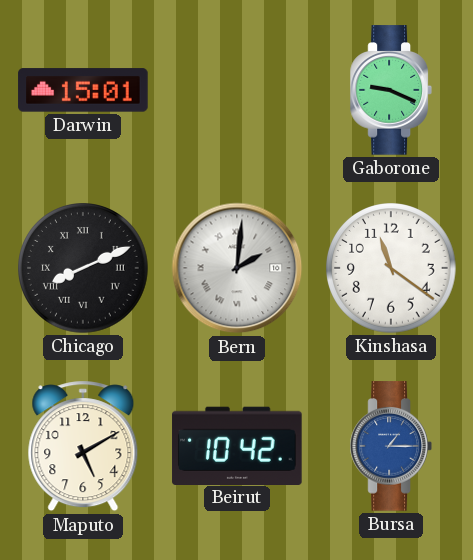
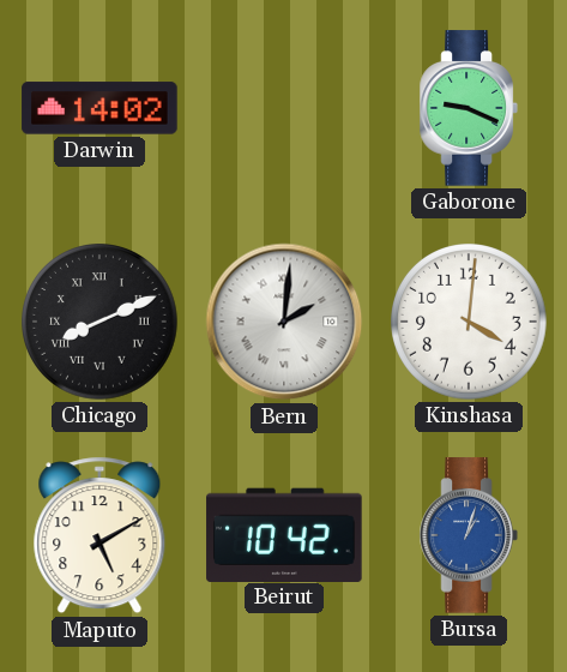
Darwin: 15:01 -> 14:02 (99, 108)
Kinshasa: 11:21 -> 4:01 (470, 323)
Bursa: 1:15 -> 1:03 (469, 535)
